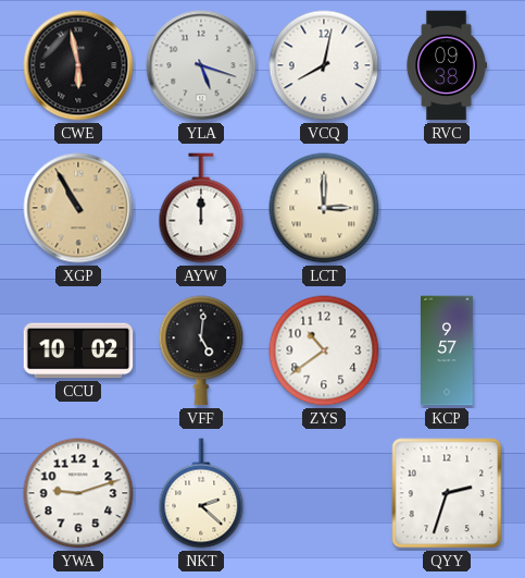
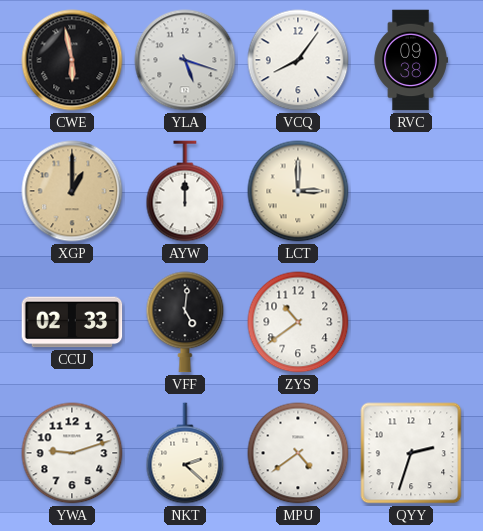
VCQ: 8:02 -> 8:06 (298, 60)
XGP: 10:55 -> 1:00 (72, 191)
CCU: 10:02 -> 02:33 (72, 322)
KCP: 9:57 -> none (448, 351)
MPU: none -> 4:39 (298, 453)
